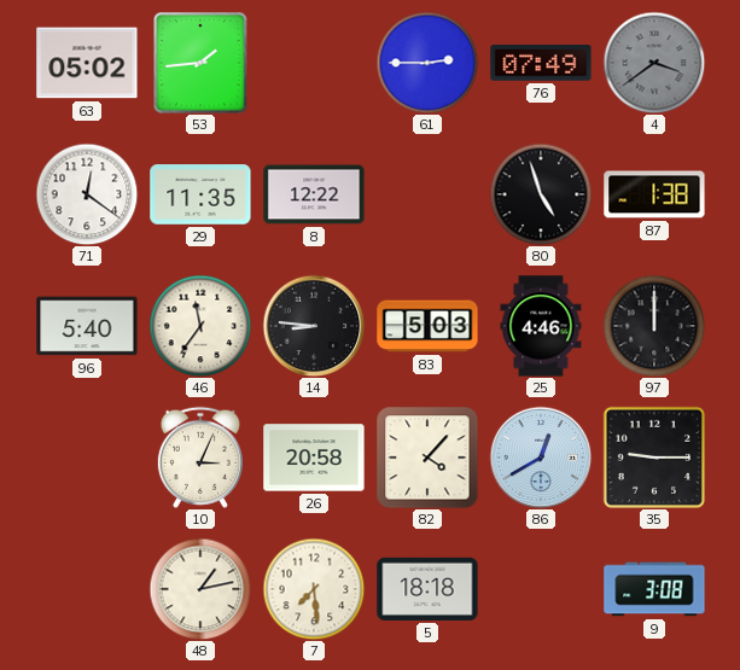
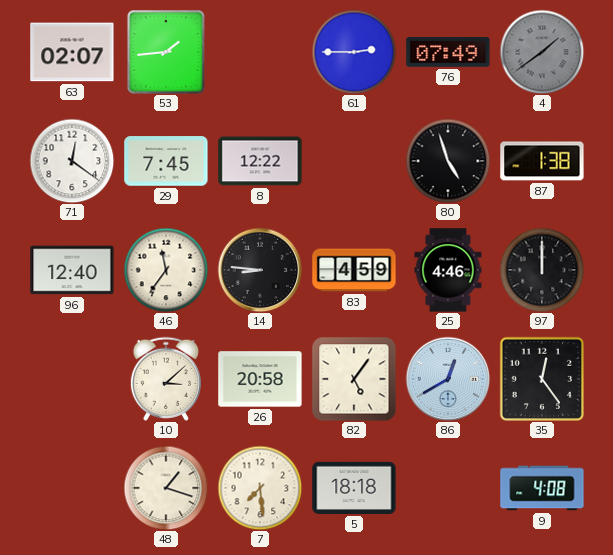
63: 05:02 -> 02:07 (72, 52)
4: 3:39 -> 1:39 (542, 52)
29: 11:35 -> 7:45 (166, 161)
96: 5:40 -> 12:40 (72, 270)
83: 5:03 -> 4:59 (354, 270)
10: 3:04 -> 3:08 (166, 379)
82: 4:07 -> 5:06 (354, 379)
35: 9:15 -> 12:24 (541, 378)
48: 1:13 -> 1:18 (166, 488)
9: 3:08 -> 4:08 (542, 488)
